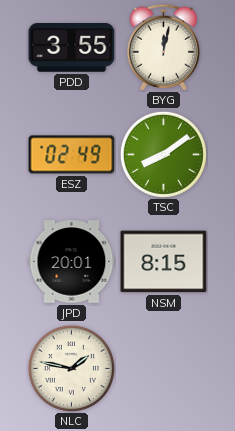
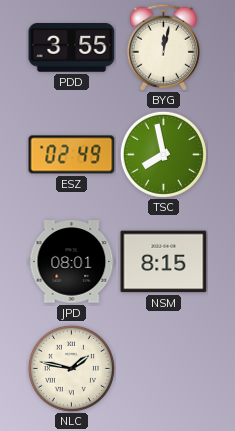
TSC: 8:09 -> 7:58 (163, 154)
JPD: 20:01 -> 08:01 (72, 262)
